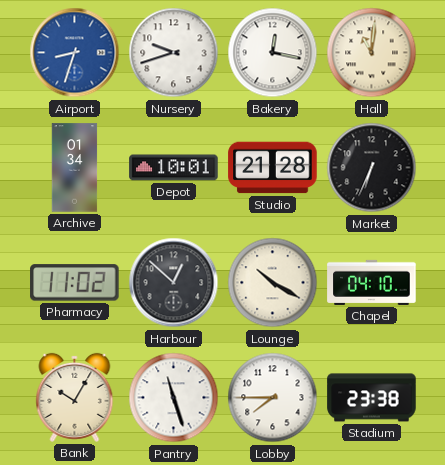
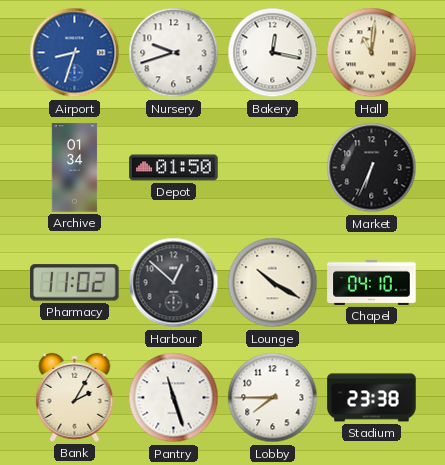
Depot: 10:01 -> 01:50 (174, 168)
Studio: 21:28 -> none (273, 168)
Bank: 10:05 -> 2:05 (75, 397)
